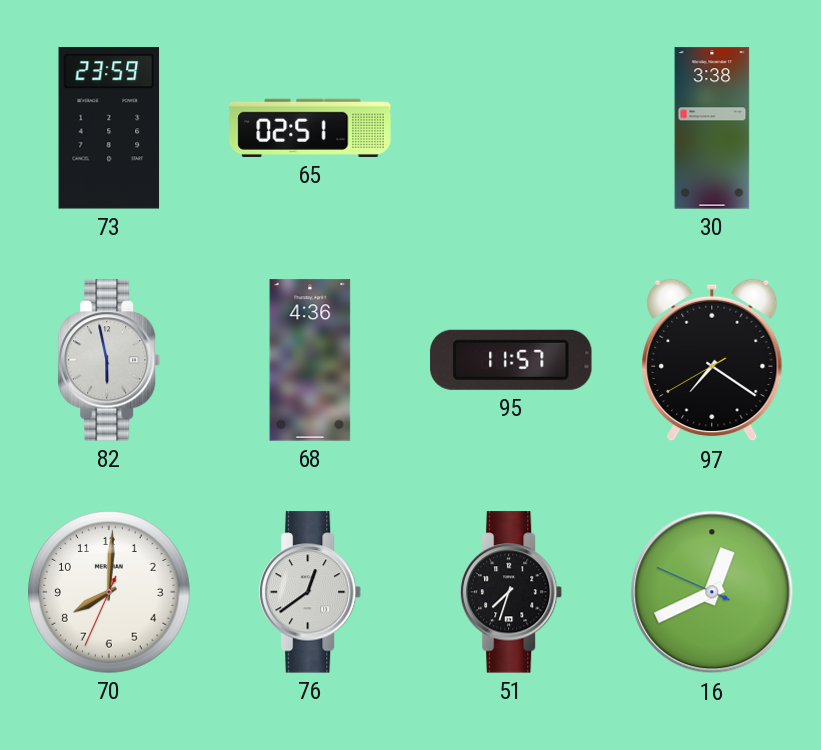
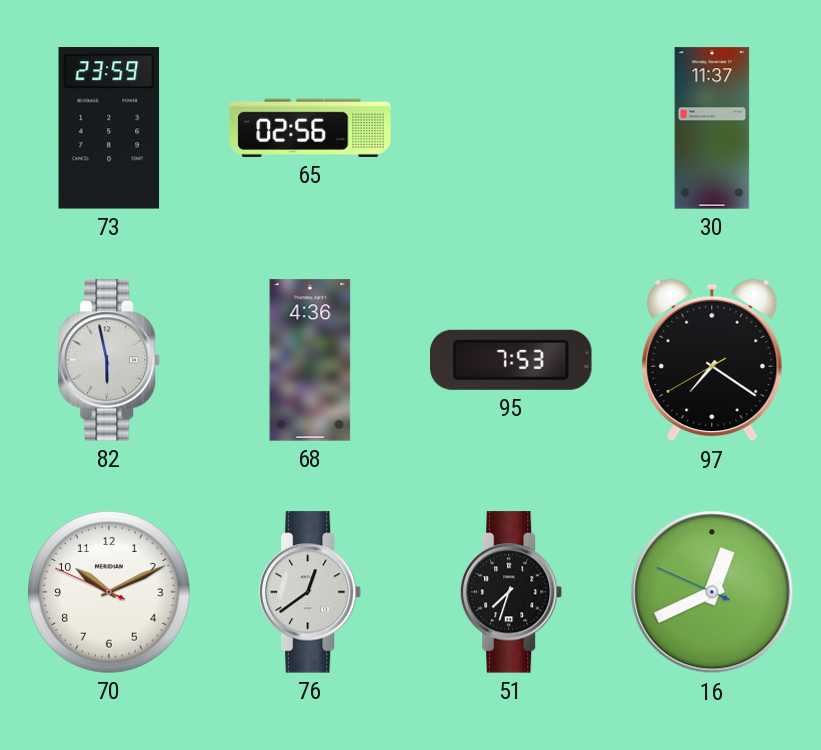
65: 02:51 -> 02:56 (310, 128)
30: 3:38 -> 11:37 (712, 128)
95: 11:57 -> 7:53 (511, 360)
70: 8:00 -> 10:10 (109, 592)
